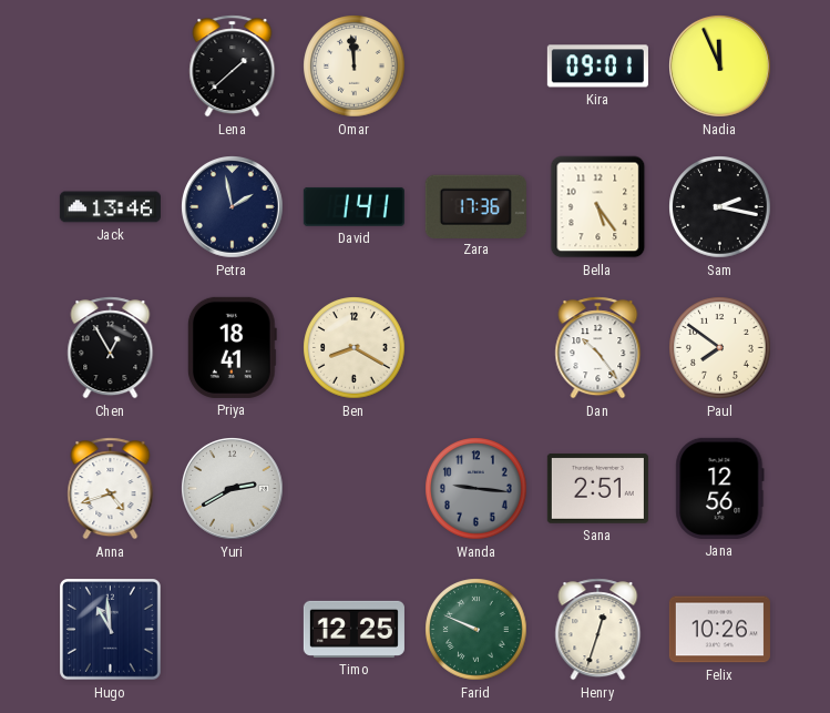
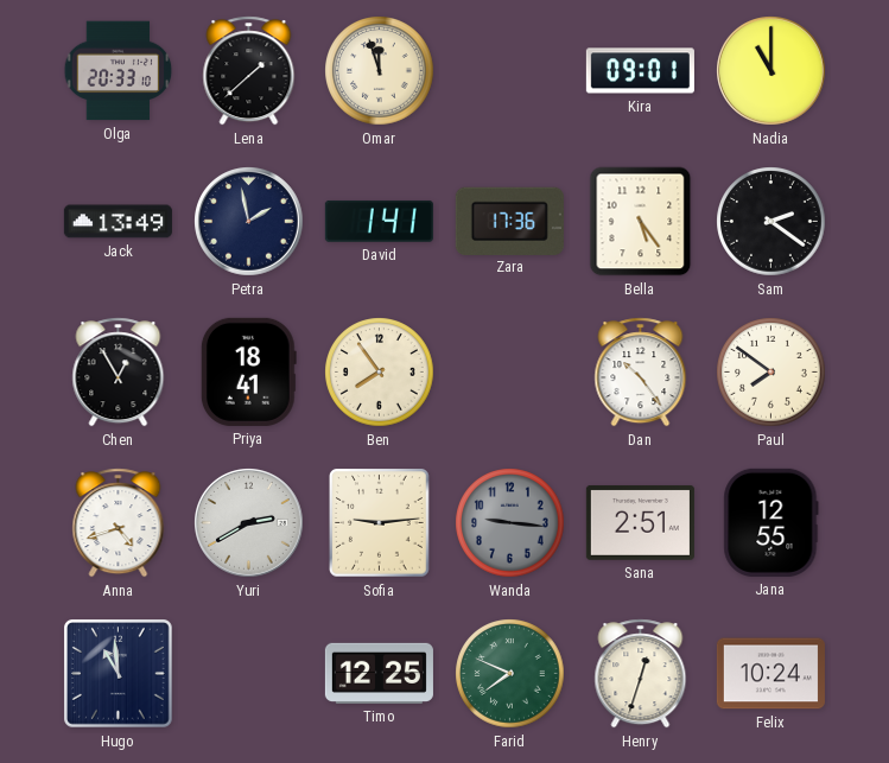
Olga: none -> 20:33 (119, 71)
Omar: 11:59 -> 11:57 (380, 71)
Nadia: 11:56 -> 11:00 (771, 71)
Jack: 13:46 -> 13:49 (118, 222)
Sam: 2:17 -> 2:21 (771, 222)
Ben: 8:20 -> 7:54 (380, 373)
Sofia: none -> 9:14 (380, 523)
Jana: 12:56 -> 12:55 (771, 522)
Farid: 9:49 -> 7:49 (510, 674)
Felix: 10:26 -> 10:24 (770, 674)
